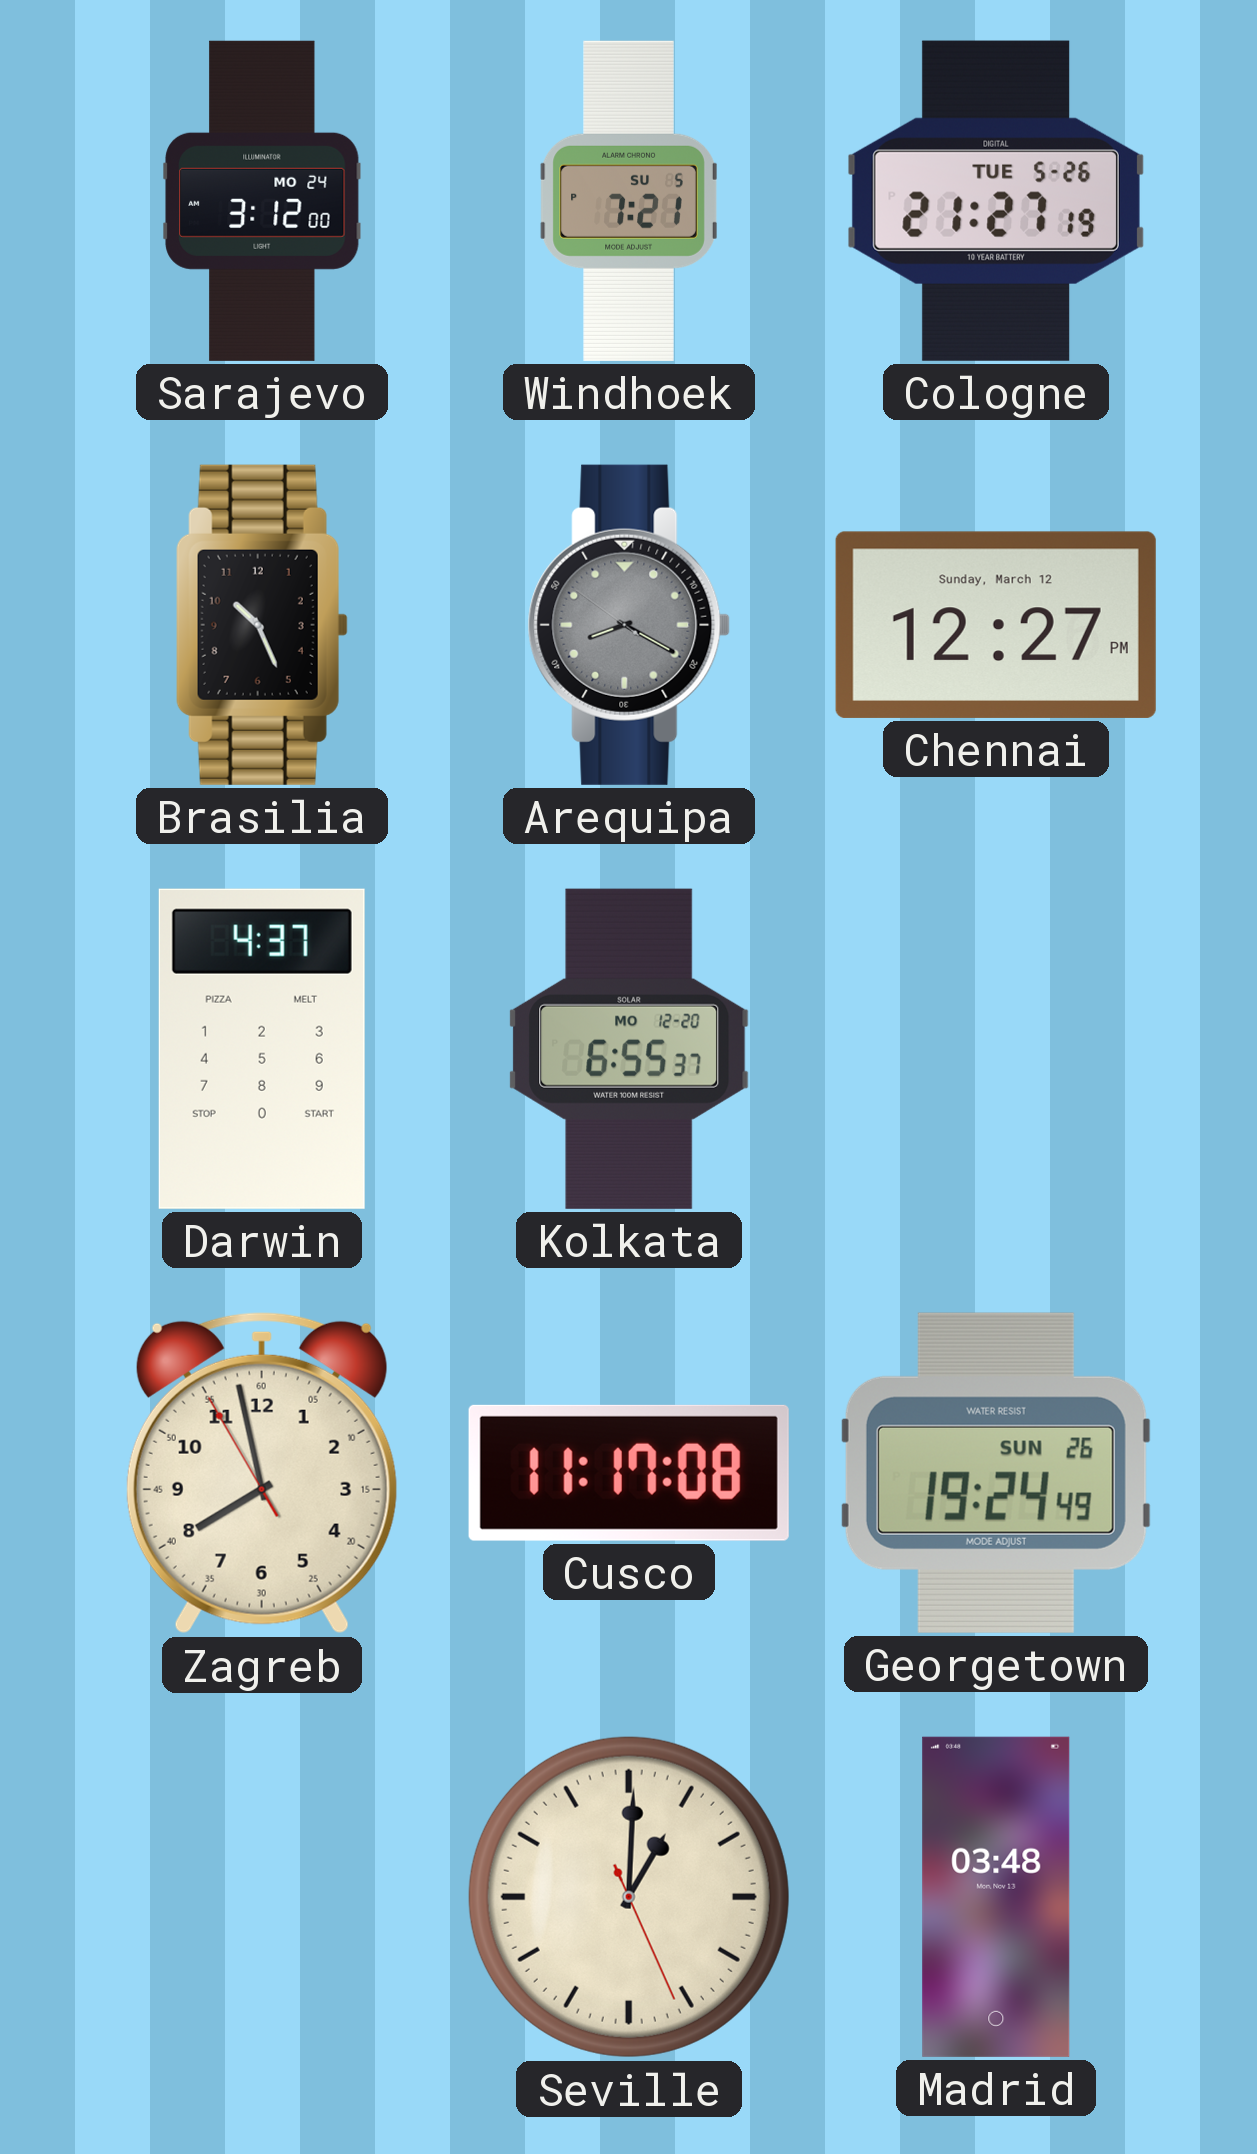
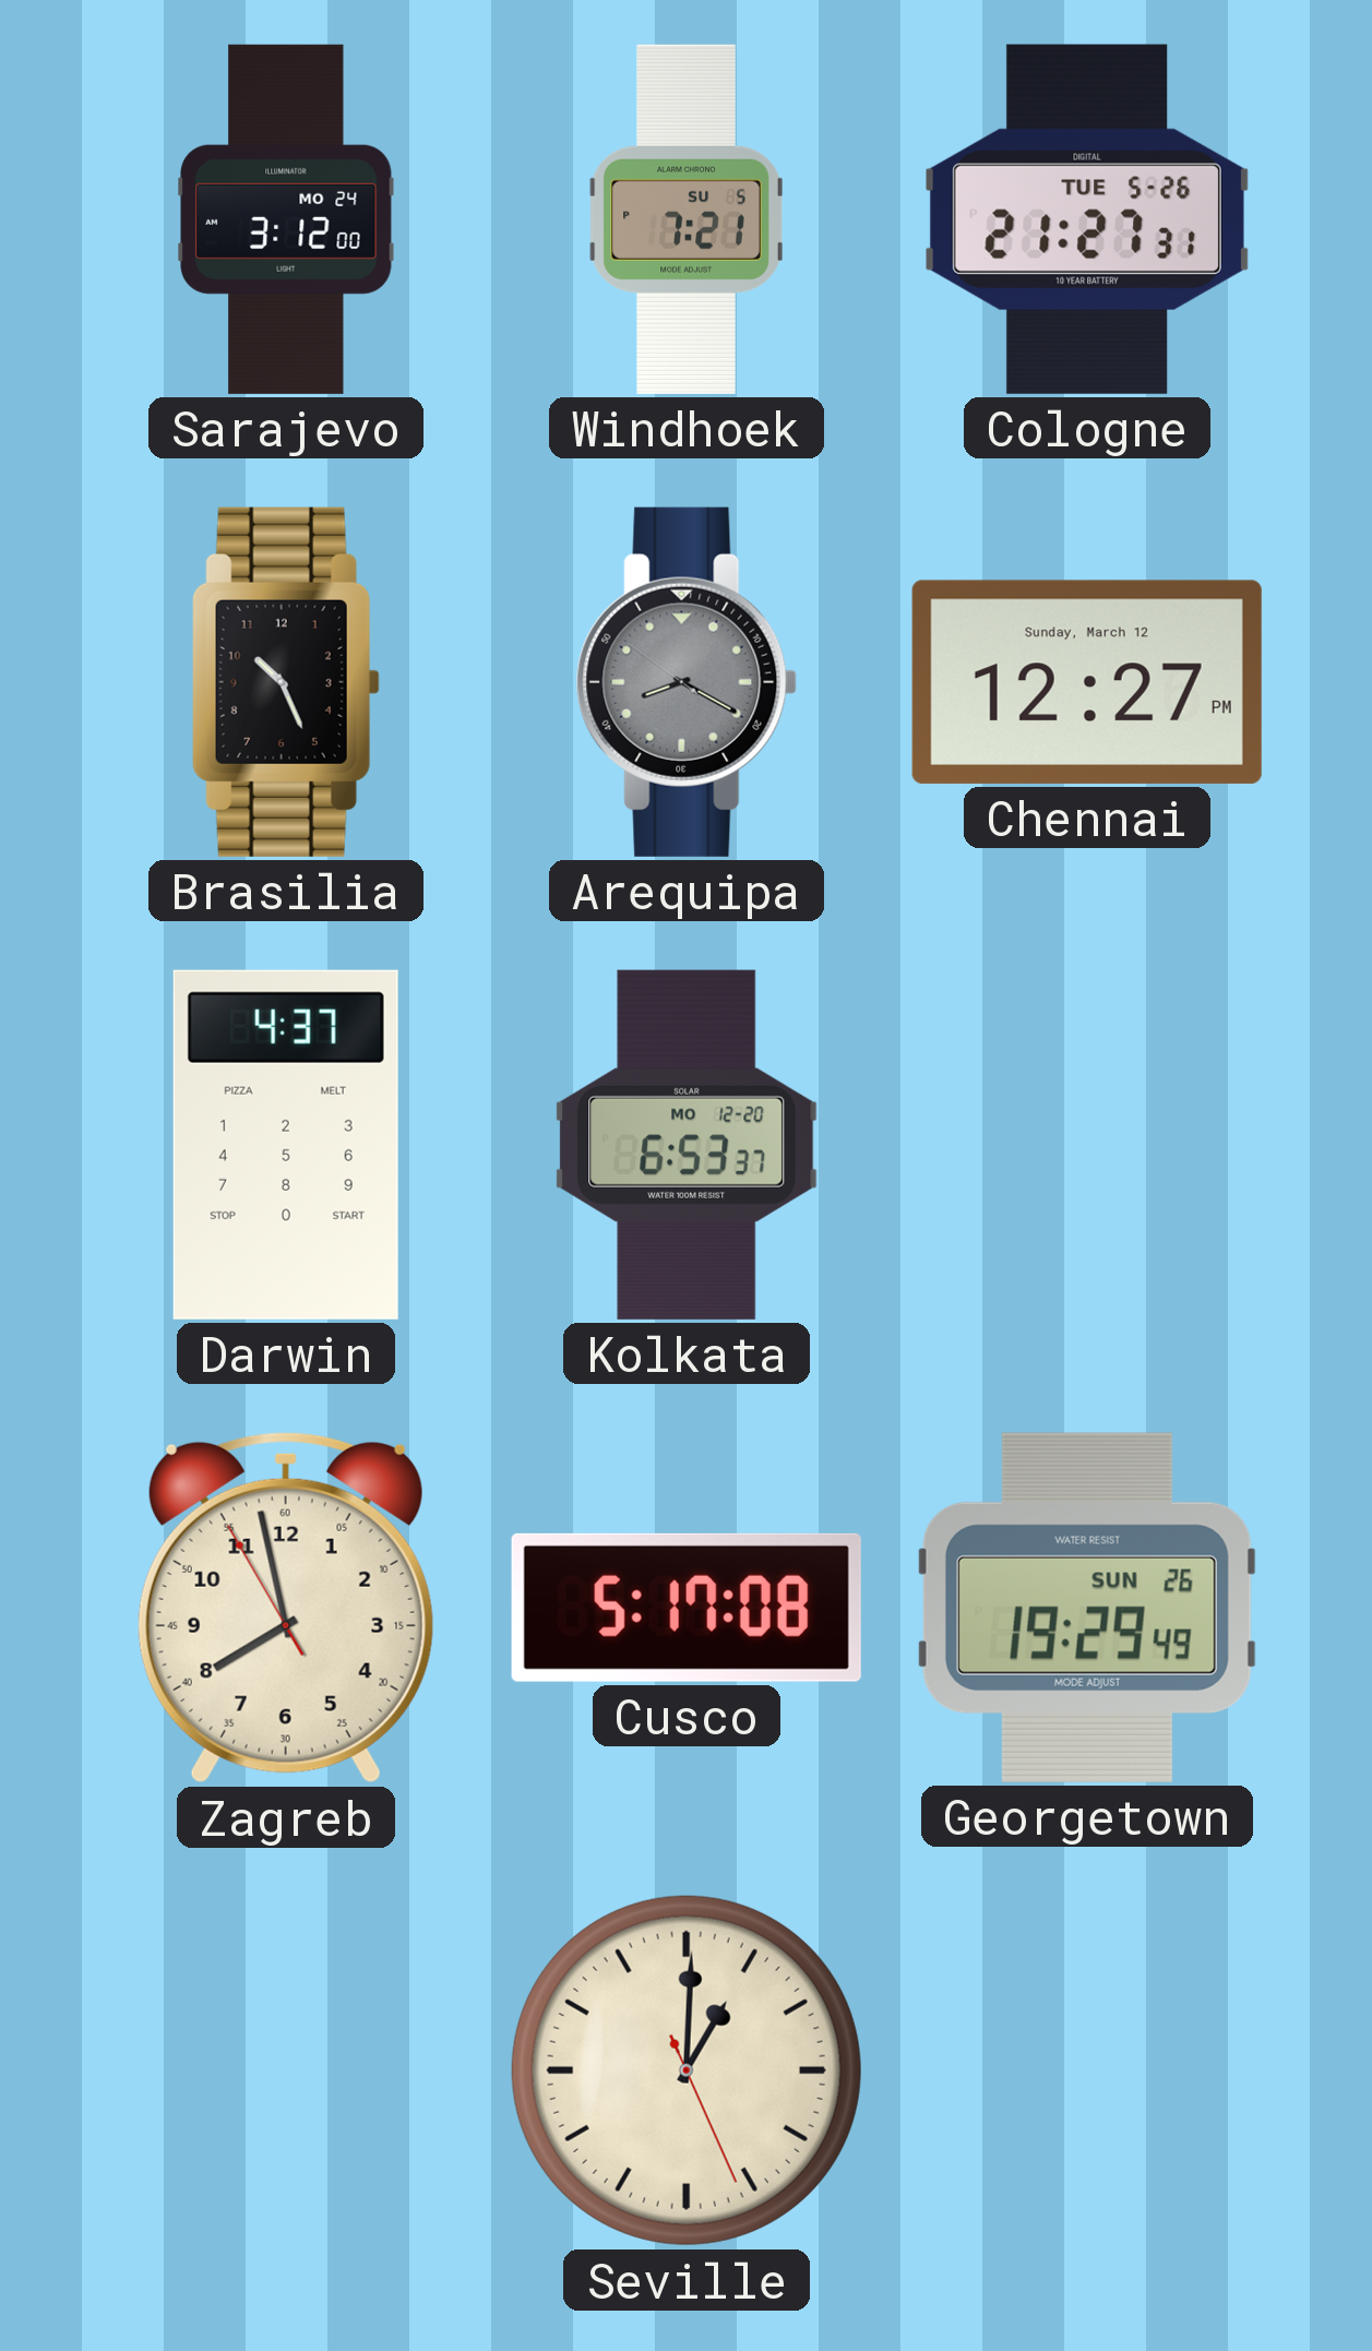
Cologne: 21:27:19 -> 21:27:31 (1087, 219)
Kolkata: 6:55 -> 6:53 (687, 1145)
Cusco: 11:17 -> 5:17 (687, 1608)
Georgetown: 19:24 -> 19:29 (1087, 1608)
Madrid: 03:48 -> none (996, 1897)
